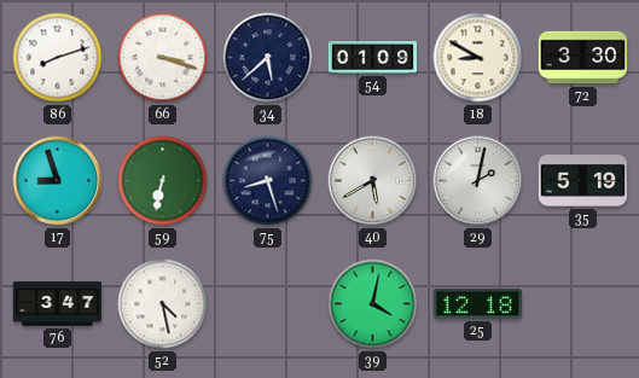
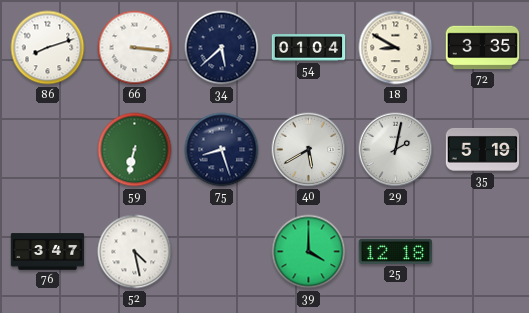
66: 3:18 -> 3:16 (135, 48)
54: 01:09 -> 01:04 (309, 48)
72: 3:30 -> 3:35 (483, 48)
17: 8:57 -> none (58, 181)
39: 4:02 -> 4:00 (309, 252)
